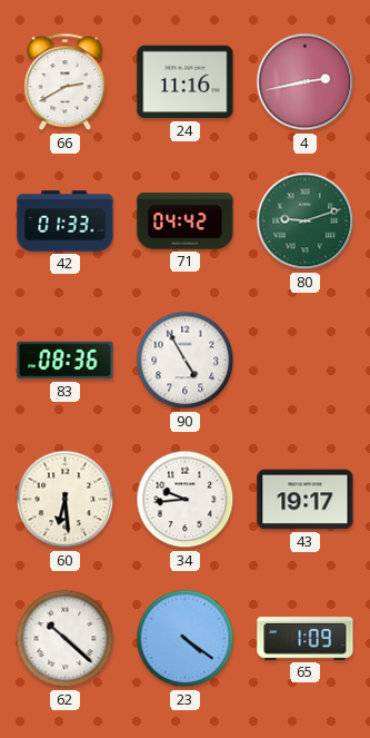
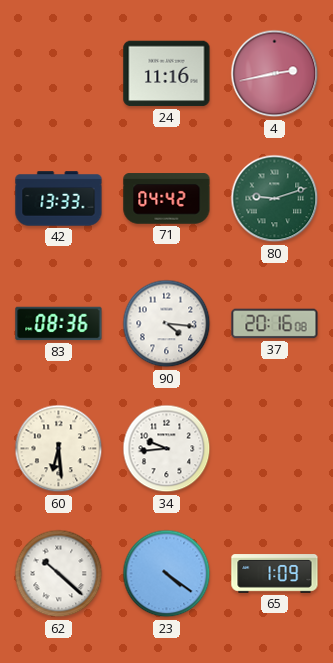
66: 2:40 -> none (66, 82)
42: 01:33 -> 13:33 (59, 199)
90: 4:55 -> 4:16 (167, 324)
37: none -> 20:16 (275, 324)
43: 19:17 -> none (306, 500)
